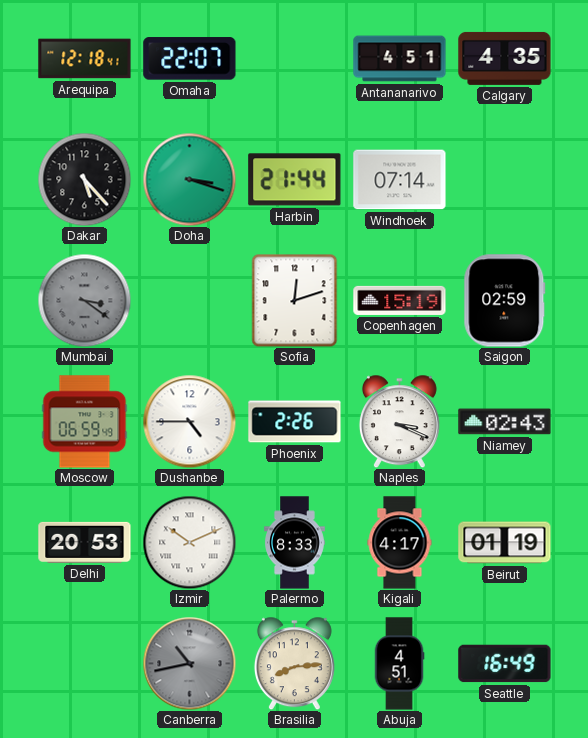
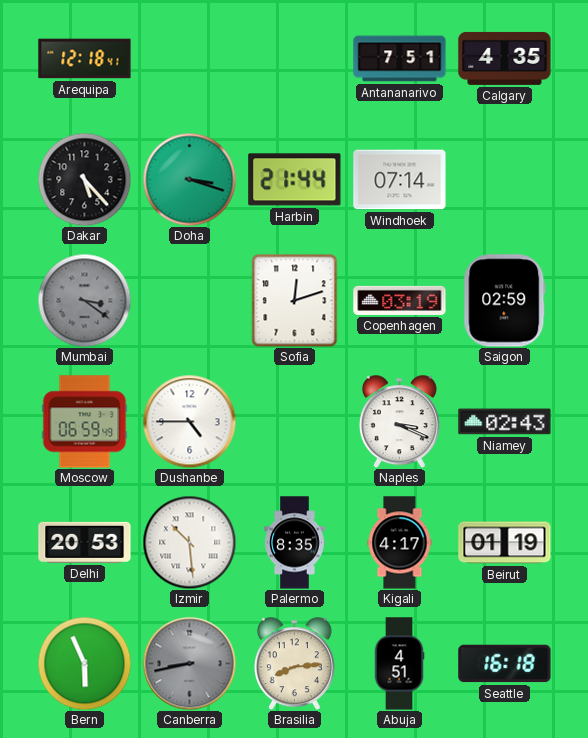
Omaha: 22:07 -> none (190, 59)
Antananarivo: 4:51 -> 7:51 (400, 59)
Copenhagen: 15:19 -> 03:19 (400, 300)
Phoenix: 2:26 -> none (295, 422)
Izmir: 10:11 -> 10:29 (189, 542)
Palermo: 8:33 -> 8:35 (295, 543)
Bern: none -> 5:56 (84, 663)
Canberra: 10:43 -> 8:43 (189, 663)
Seattle: 16:49 -> 16:18 (505, 664)
